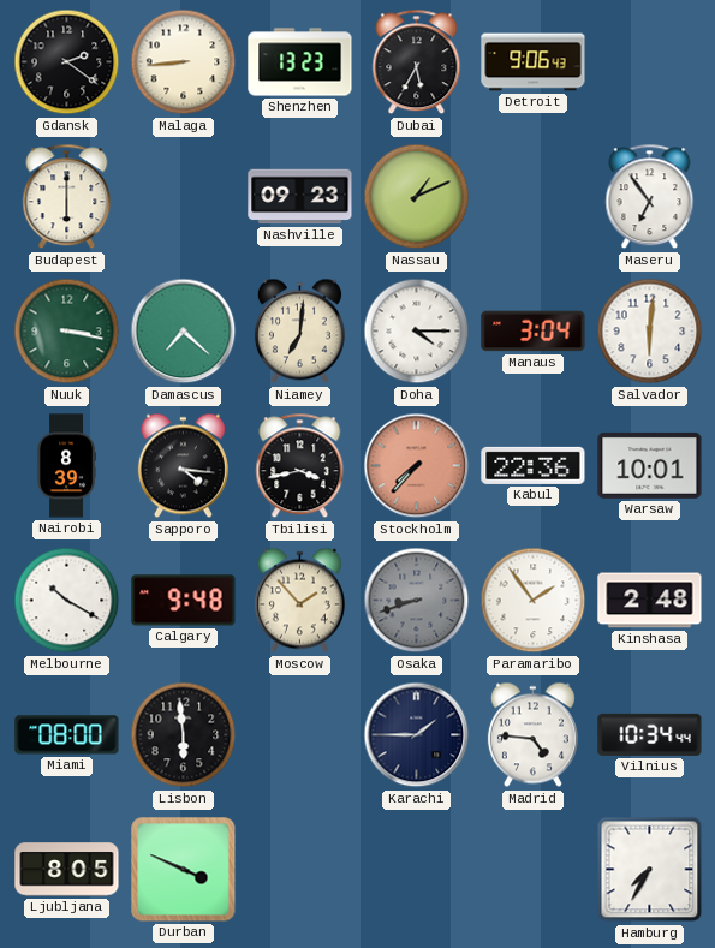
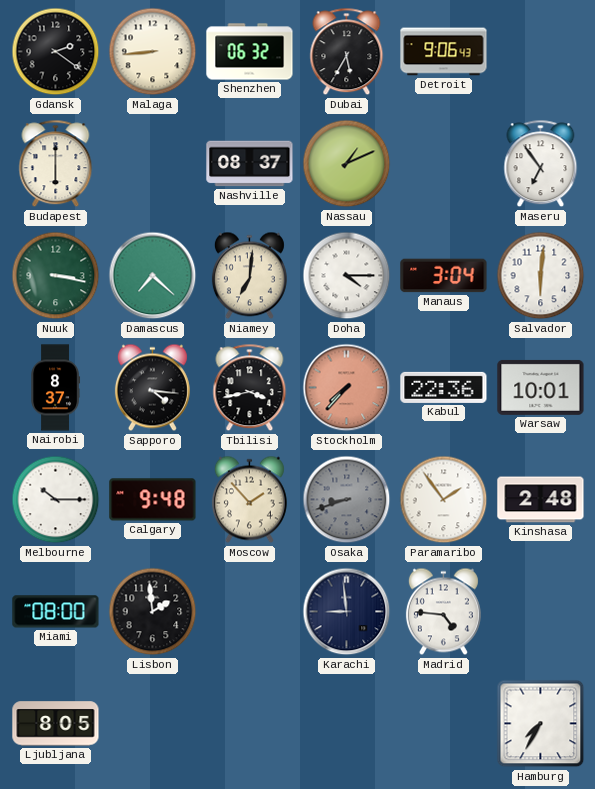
Shenzhen: 13:23 -> 06:32 (250, 52)
Nashville: 09:23 -> 08:37 (250, 164)
Nairobi: 8:39 -> 8:37 (56, 388)
Melbourne: 10:20 -> 10:15 (56, 500)
Lisbon: 5:59 -> 1:59 (153, 612)
Karachi: 1:45 -> 8:59 (347, 612)
Vilnius: 10:34 -> none (650, 734)
Durban: 3:49 -> none (184, 870)
